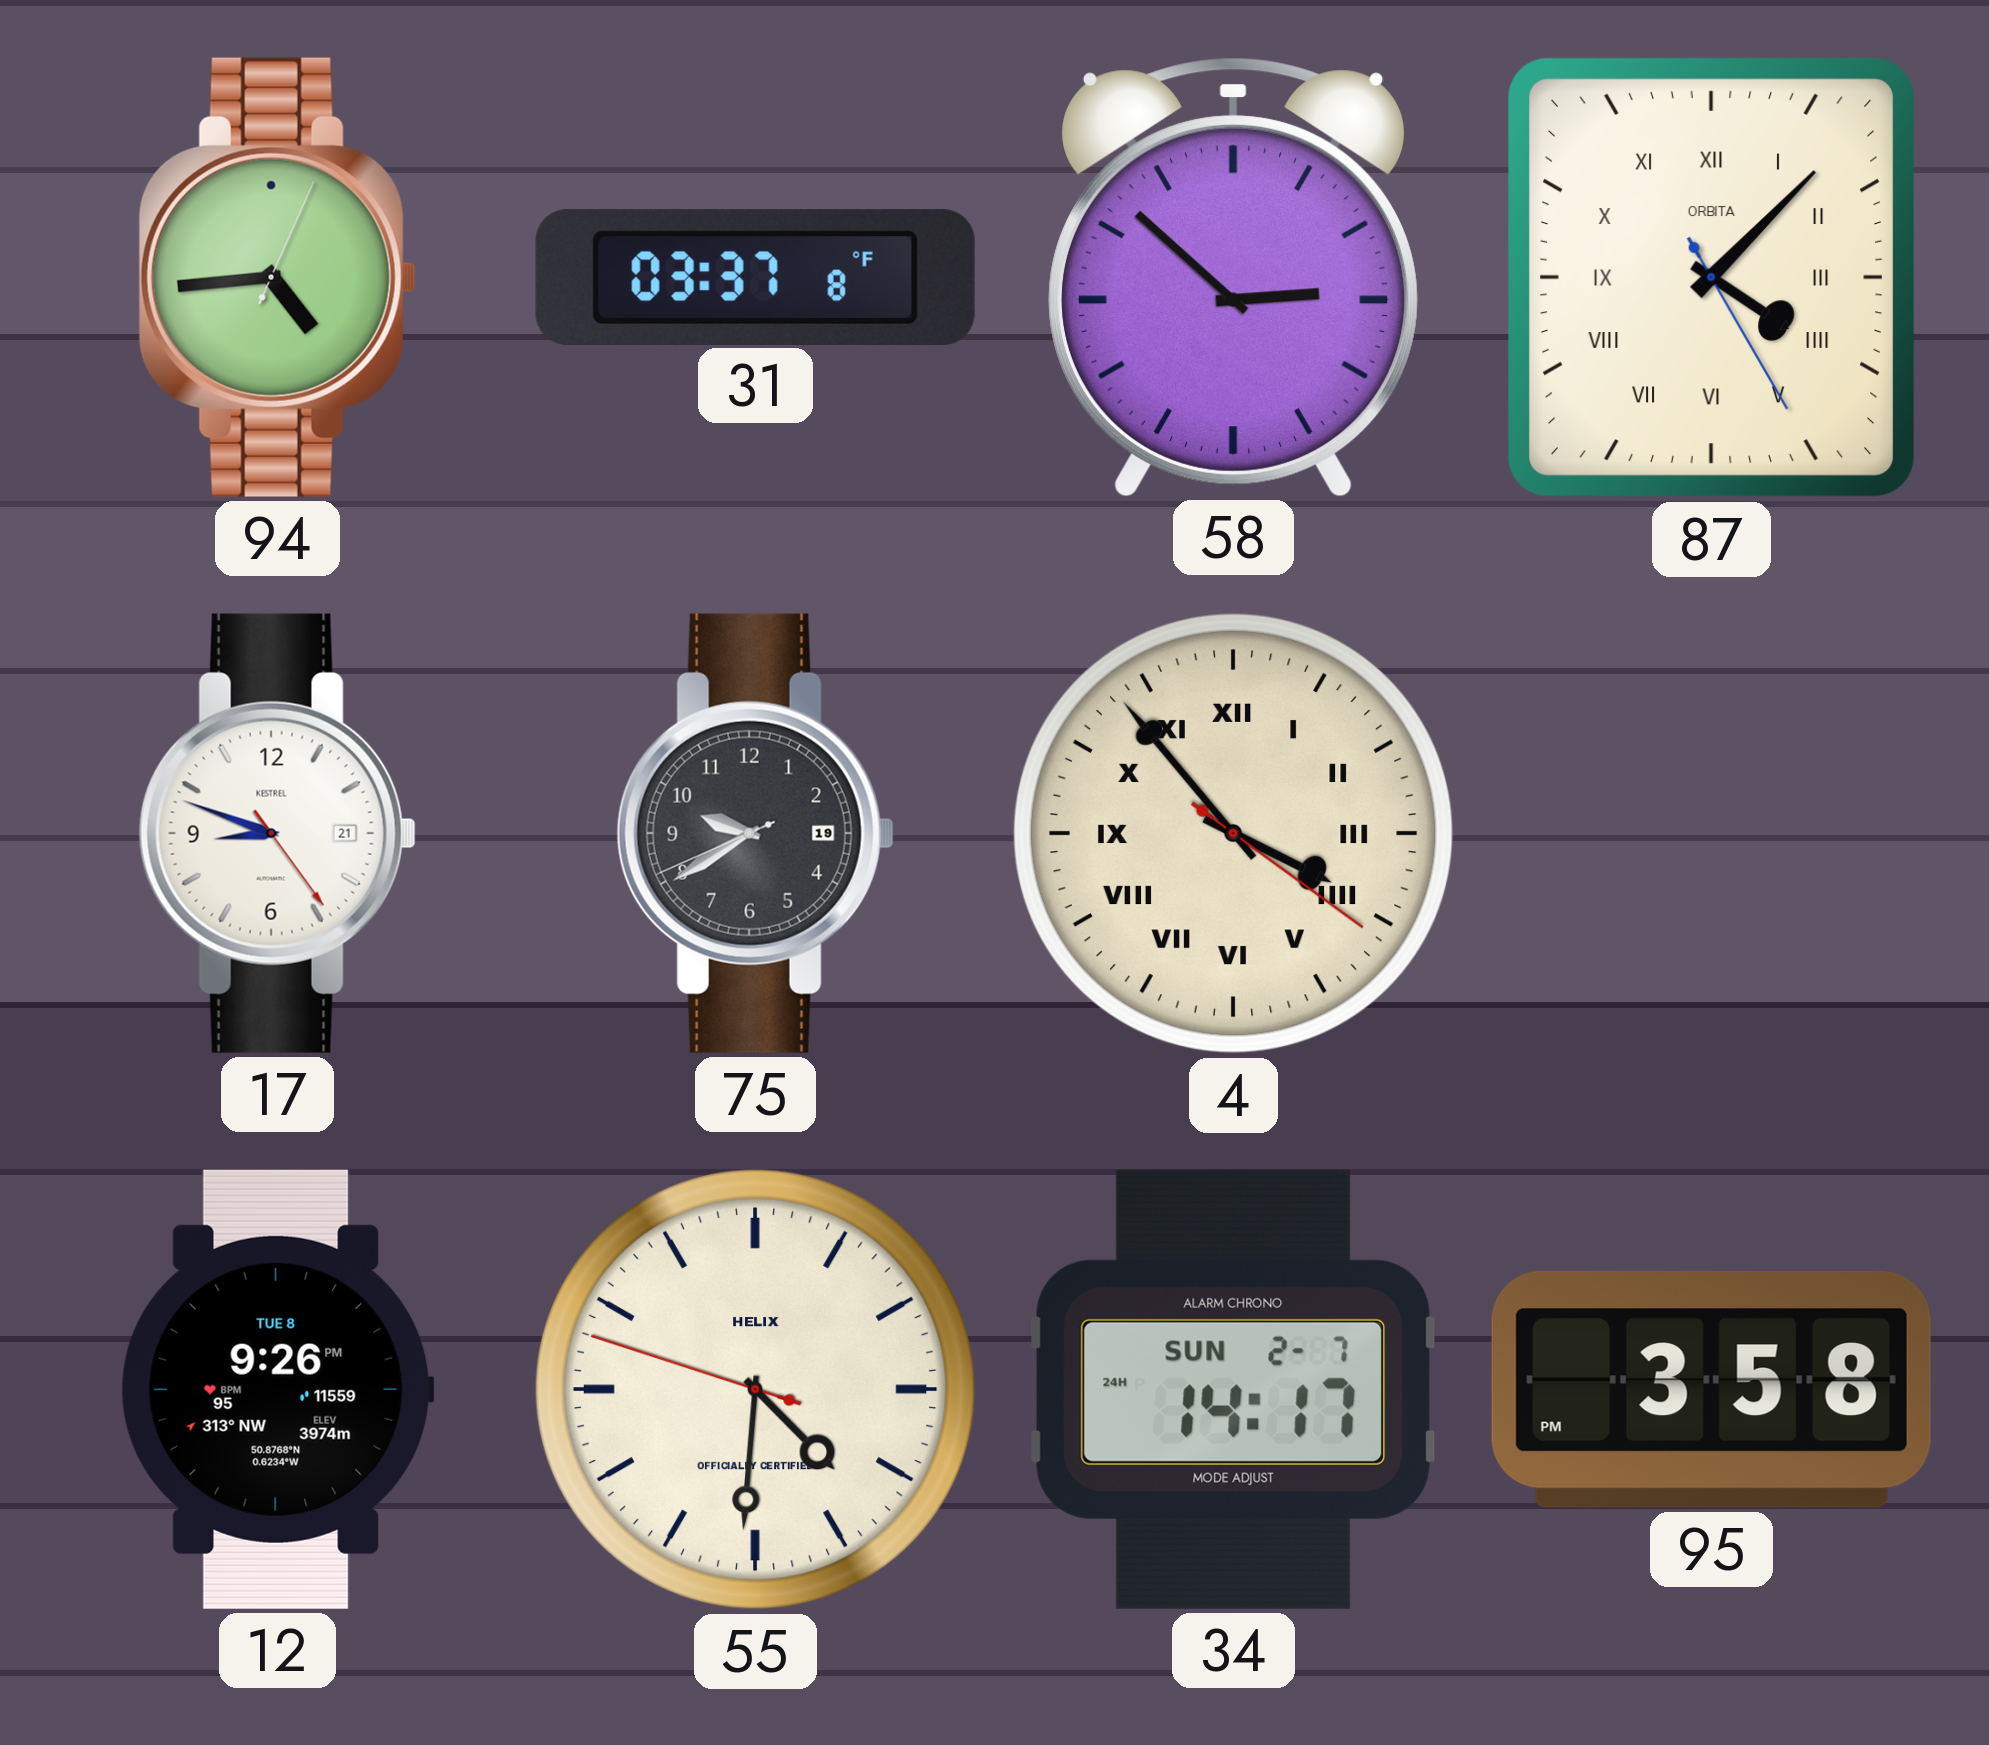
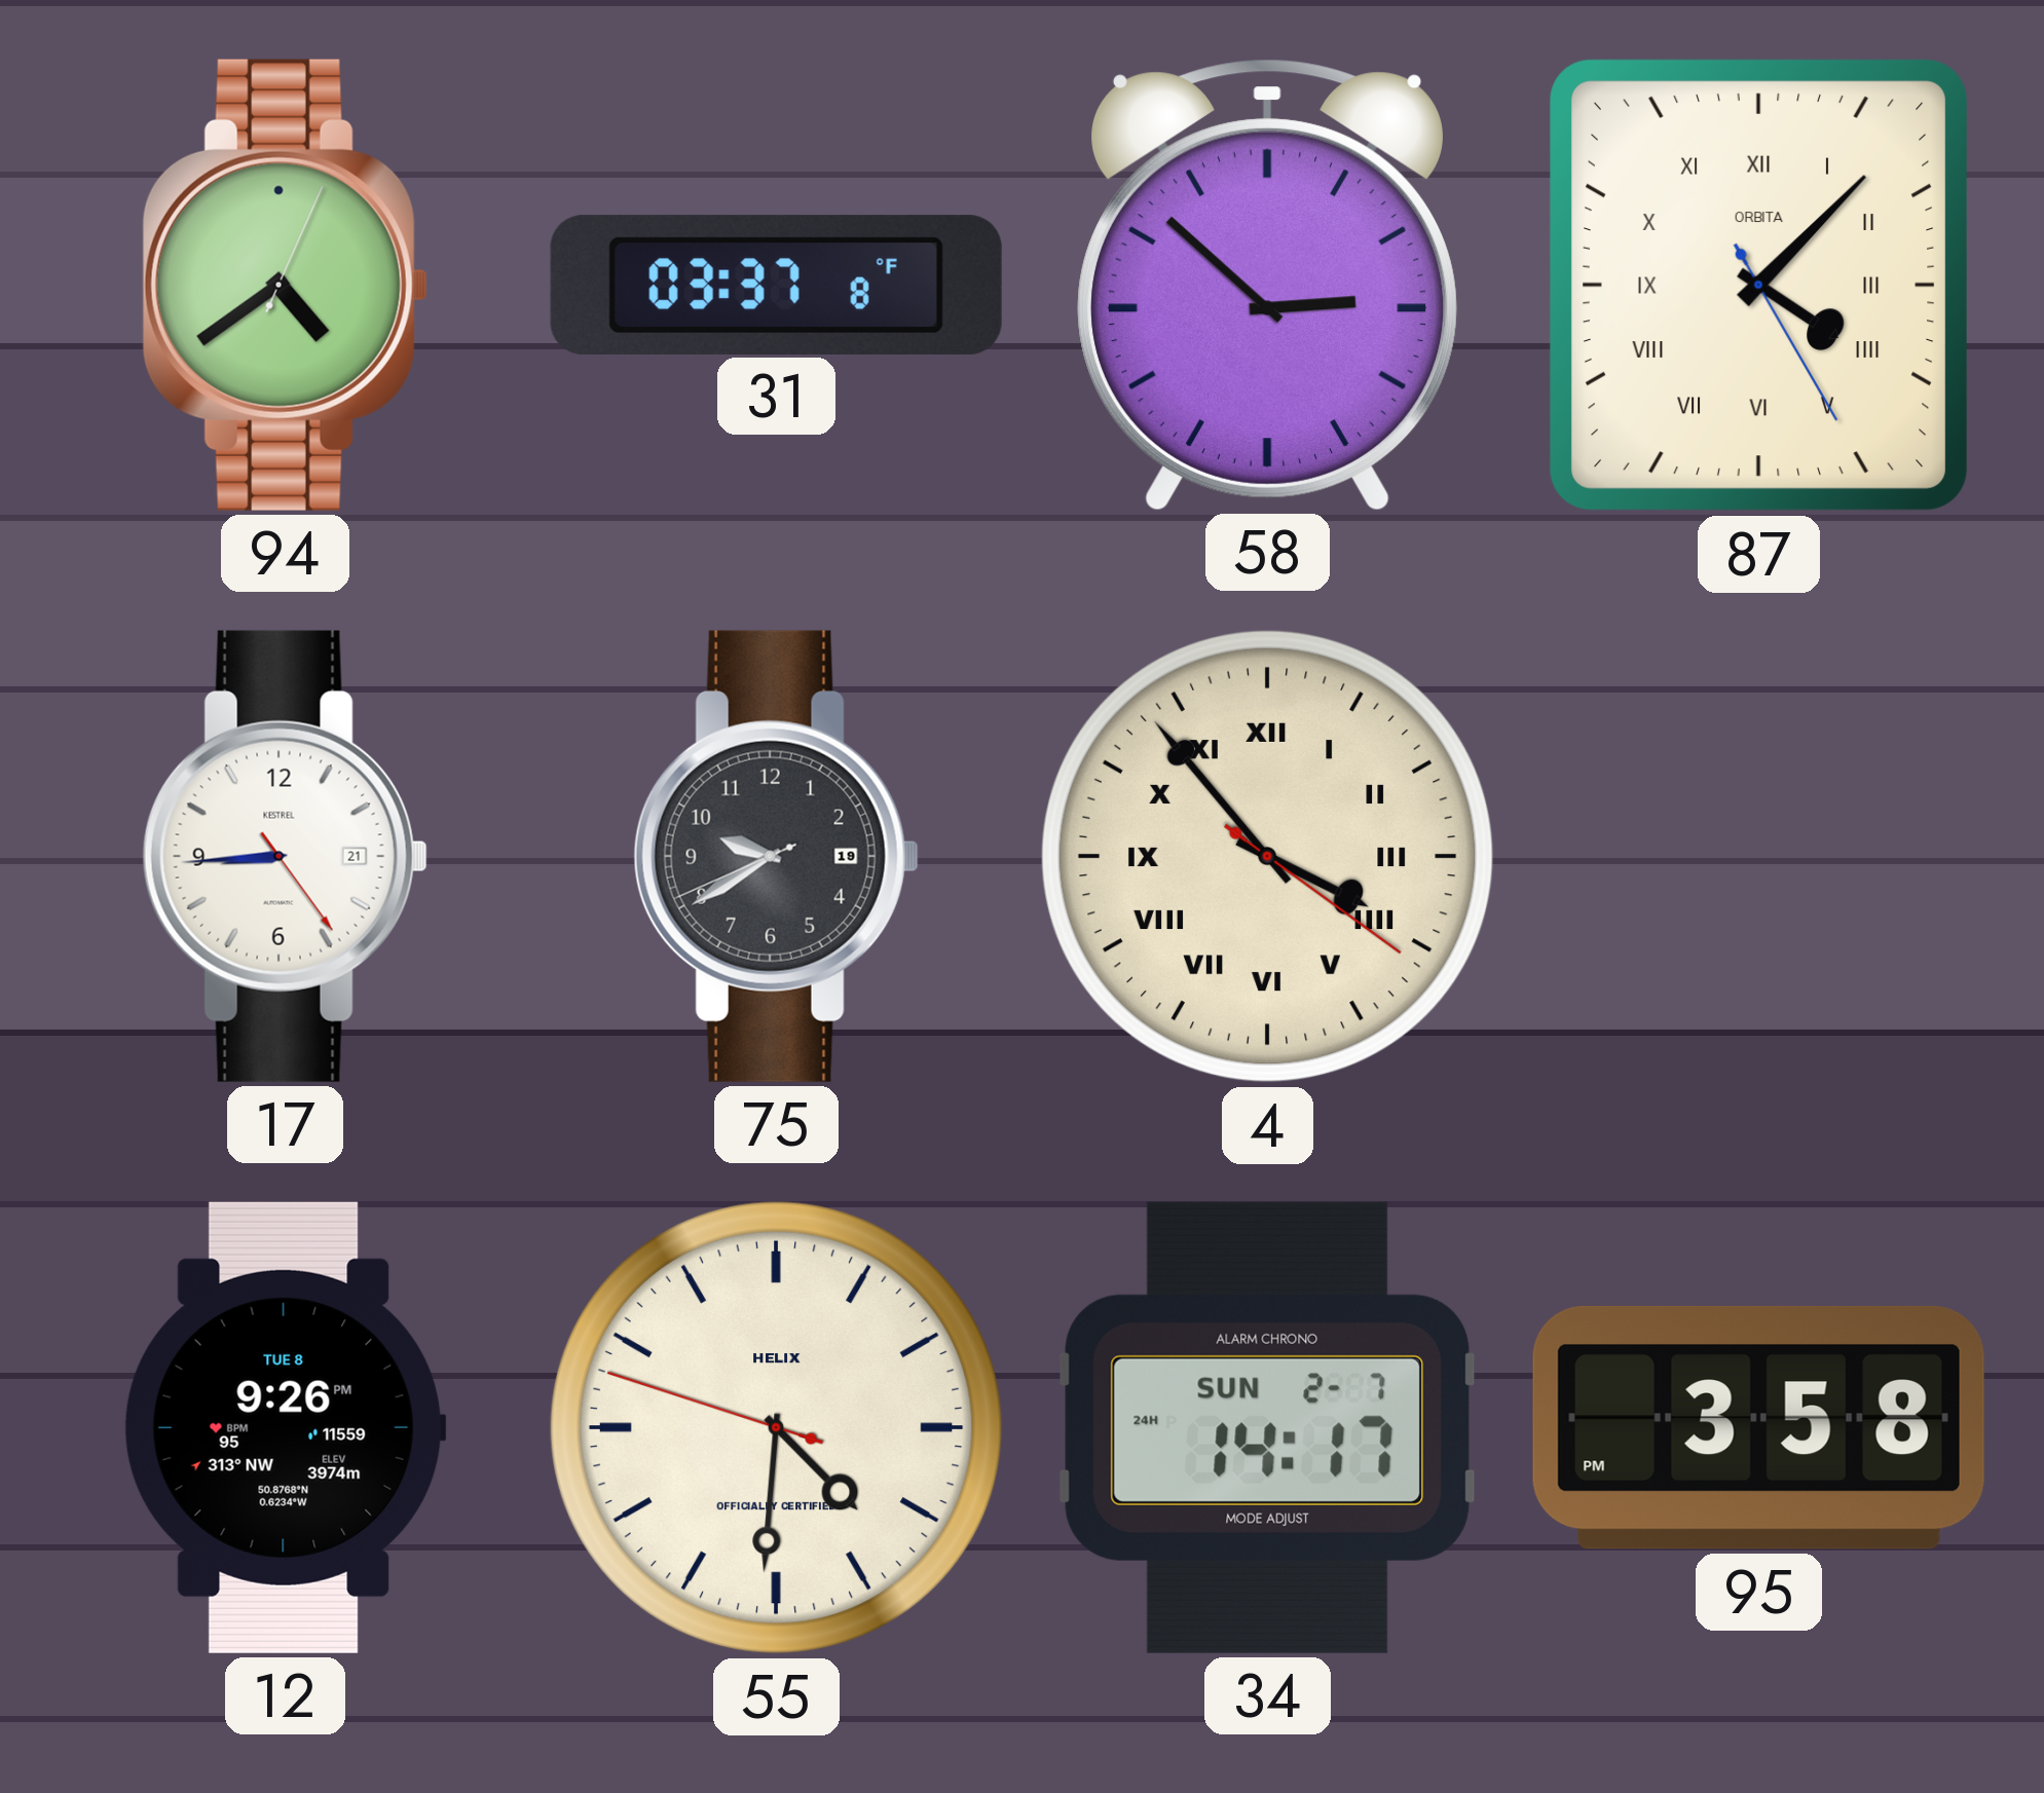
94: 4:44 -> 4:39 (285, 285)
17: 8:48 -> 8:44 (285, 856)
